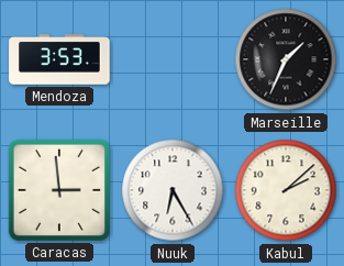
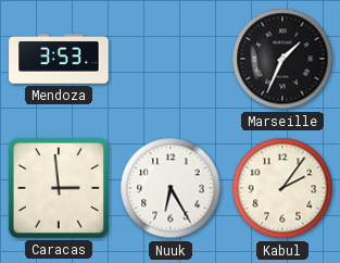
Kabul: 2:08 -> 2:06 (282, 188)
